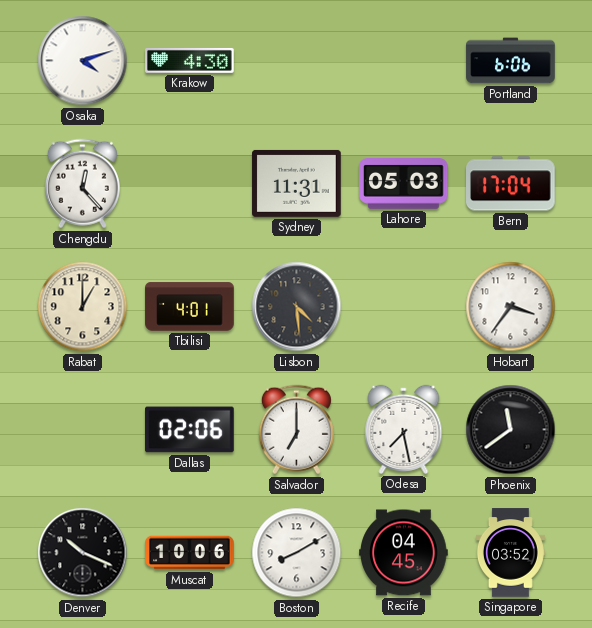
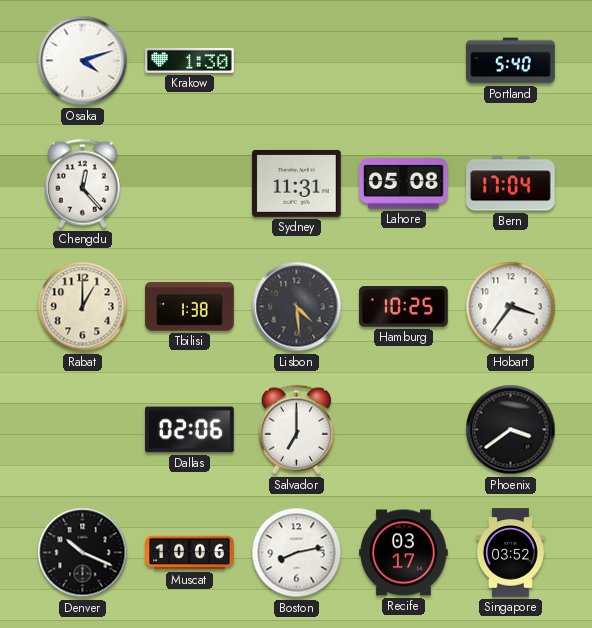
Krakow: 4:30 -> 1:30 (190, 61)
Portland: 6:06 -> 5:40 (511, 61)
Lahore: 05:03 -> 05:08 (404, 184)
Tbilisi: 4:01 -> 1:38 (190, 307)
Hamburg: none -> 10:25 (404, 307)
Odesa: 7:28 -> none (404, 429)
Phoenix: 11:39 -> 3:39 (511, 430)
Boston: 8:10 -> 8:13 (297, 553)
Recife: 04:45 -> 03:17 (404, 553)
